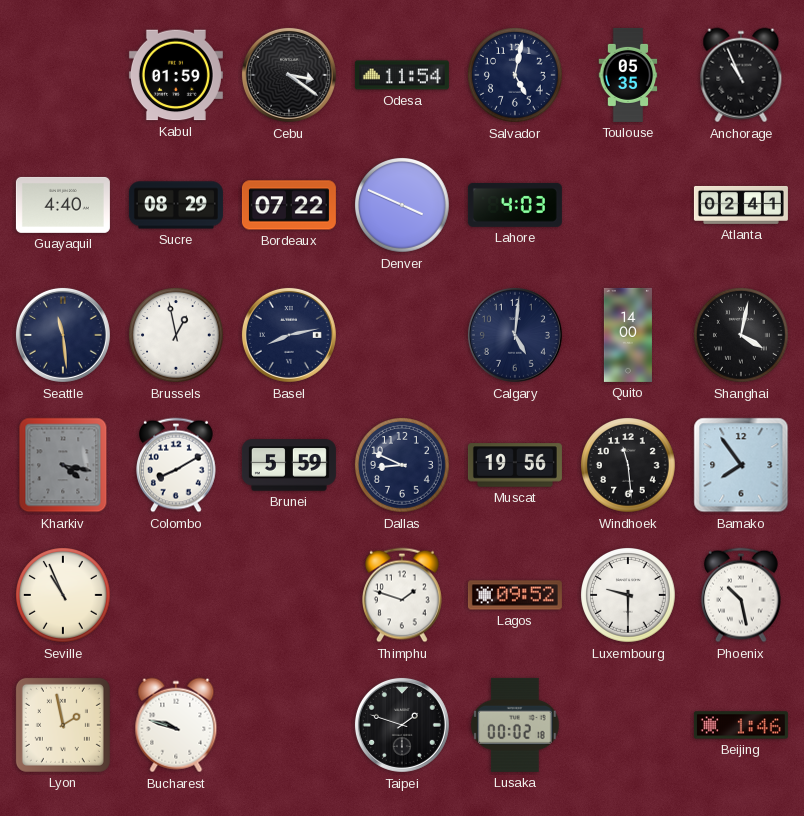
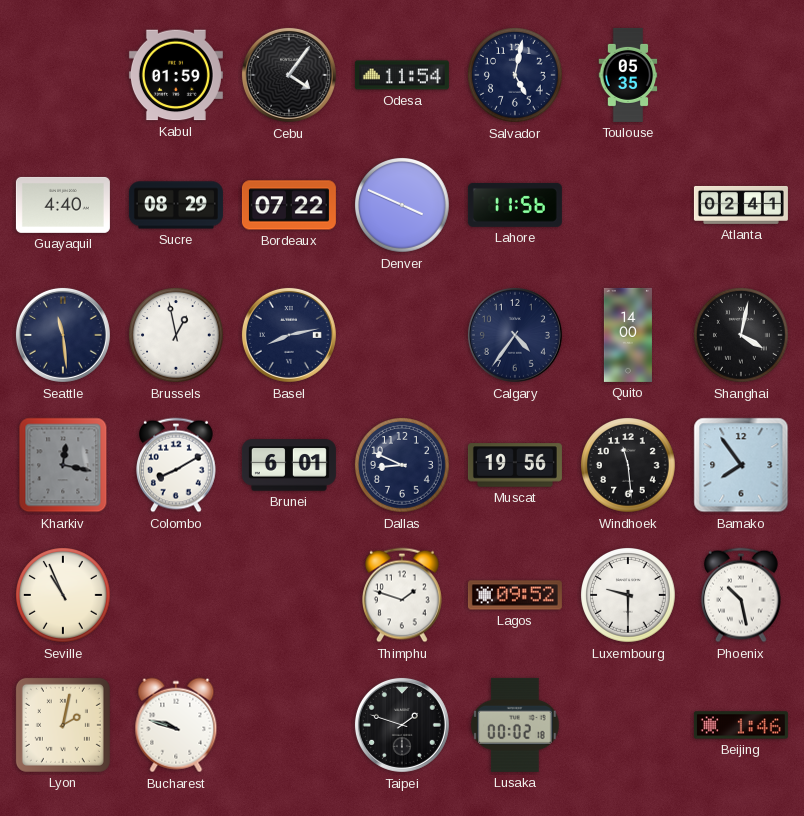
Cebu: 3:21 -> 4:06 (289, 75)
Anchorage: 10:56 -> none (741, 75)
Lahore: 4:03 -> 11:56 (515, 205)
Calgary: 5:01 -> 4:36 (515, 335)
Kharkiv: 4:17 -> 12:17 (63, 465)
Brunei: 5:59 -> 6:01 (289, 465)
Lyon: 1:58 -> 2:02 (63, 725)
